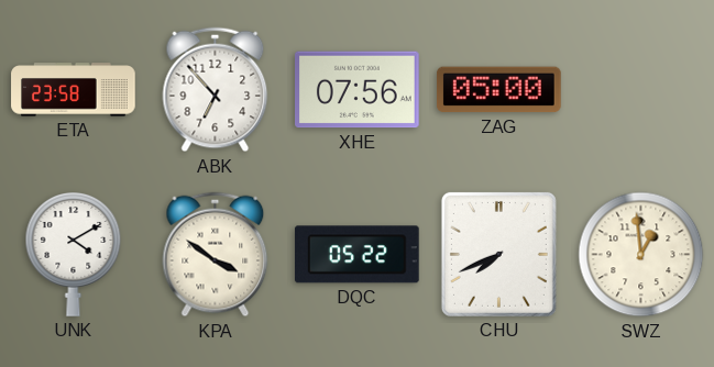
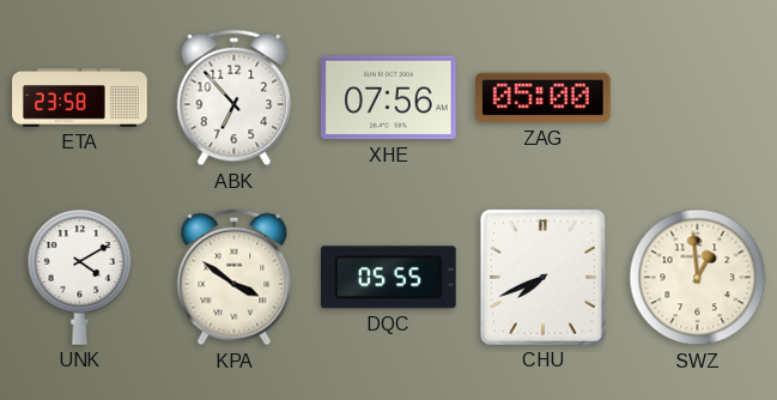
DQC: 05:22 -> 05:55 (388, 278)
